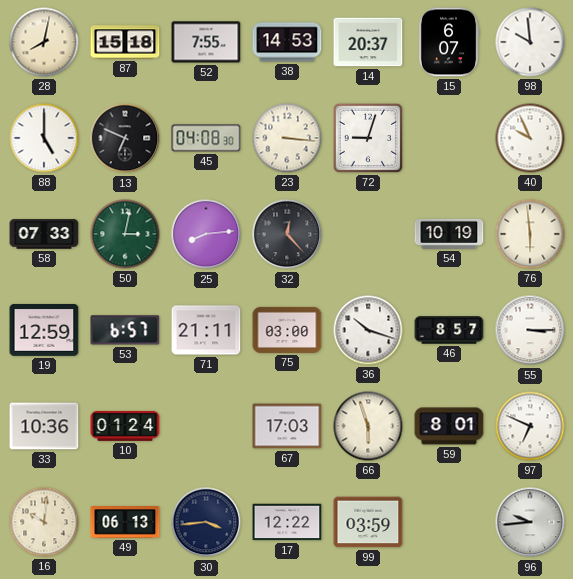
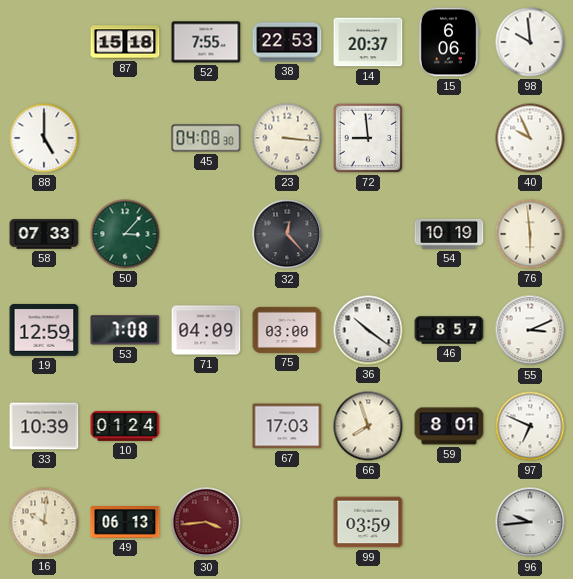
28: 8:02 -> none (44, 42)
38: 14:53 -> 22:53 (287, 42)
15: 6:07 -> 6:06 (449, 42)
13: 6:49 -> none (125, 138)
72: 9:03 -> 8:59 (368, 138)
50: 3:02 -> 3:07 (125, 234)
25: 8:14 -> none (206, 234)
53: 6:57 -> 7:08 (125, 330)
71: 21:11 -> 04:09 (206, 330)
36: 10:18 -> 10:21 (368, 330)
55: 3:15 -> 3:11 (530, 330)
33: 10:36 -> 10:39 (44, 426)
66: 5:57 -> 7:57 (368, 426)
30 dial: navy -> burgundy (206, 522)
17: 12:22 -> none (287, 522)
